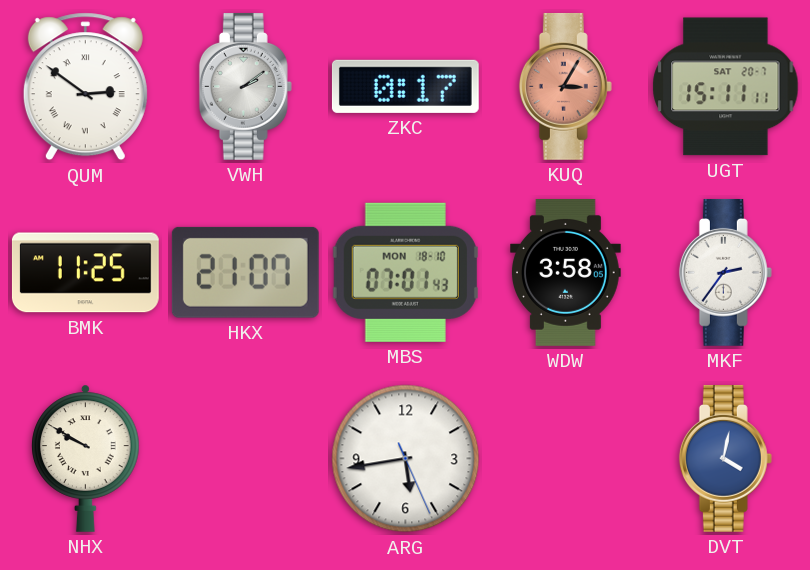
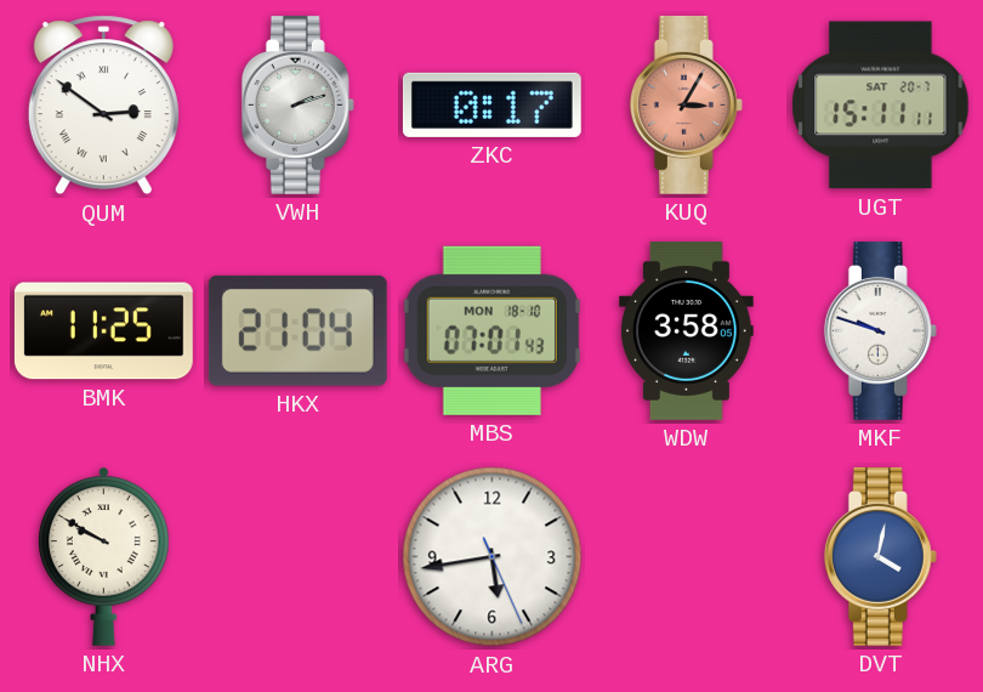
VWH: 2:09 -> 2:12 (297, 104)
HKX: 21:07 -> 21:04 (297, 330)
MKF: 2:36 -> 9:48 (880, 330)
